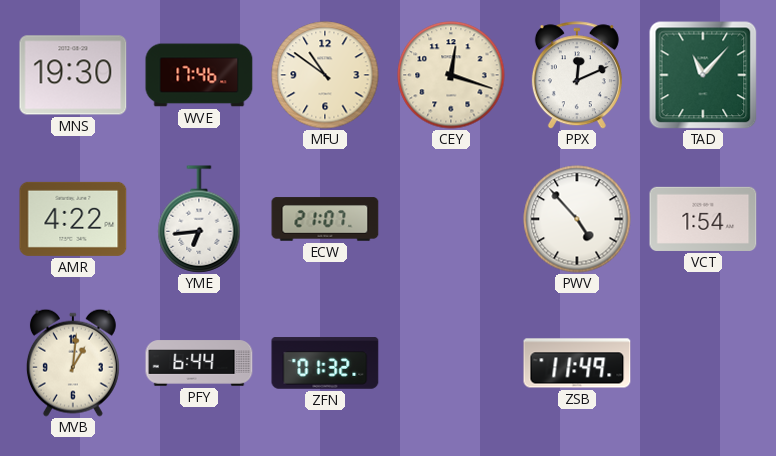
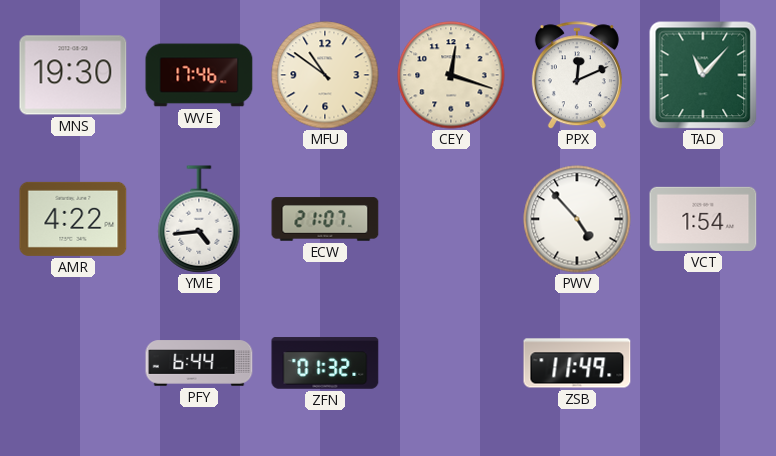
YME: 6:44 -> 4:44 (199, 219)
MVB: 1:01 -> none (73, 363)
